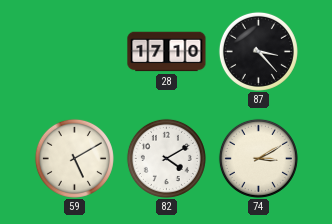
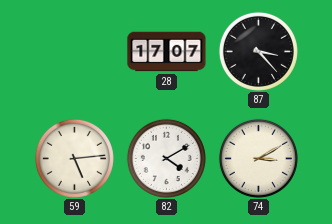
28: 17:10 -> 17:07 (167, 52)
59: 5:10 -> 5:14 (74, 158)
